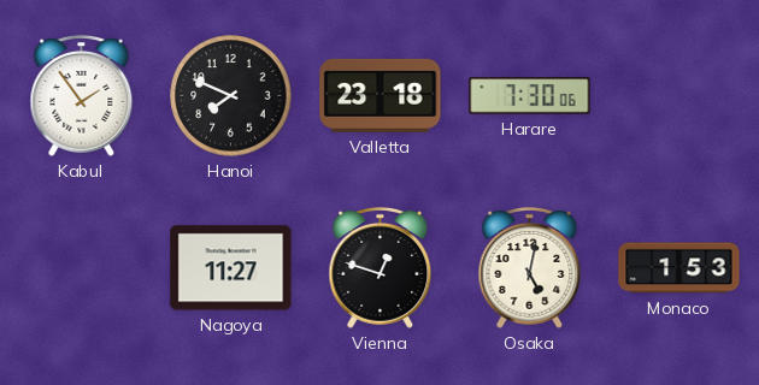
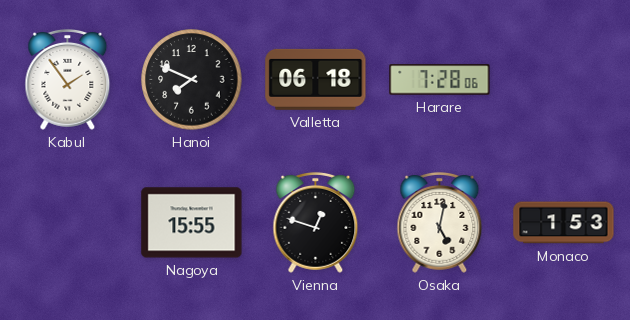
Valletta: 23:18 -> 06:18 (316, 79)
Harare: 7:30 -> 7:28 (440, 80)
Nagoya: 11:27 -> 15:55 (192, 223)
